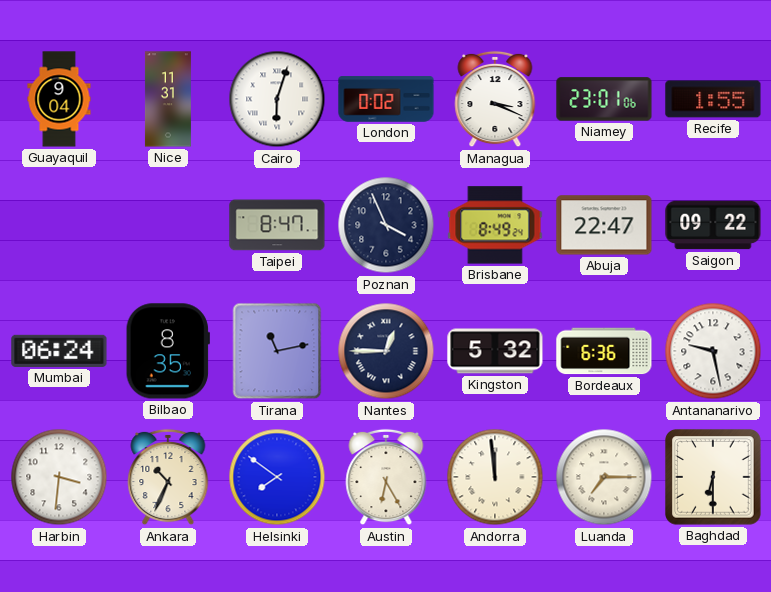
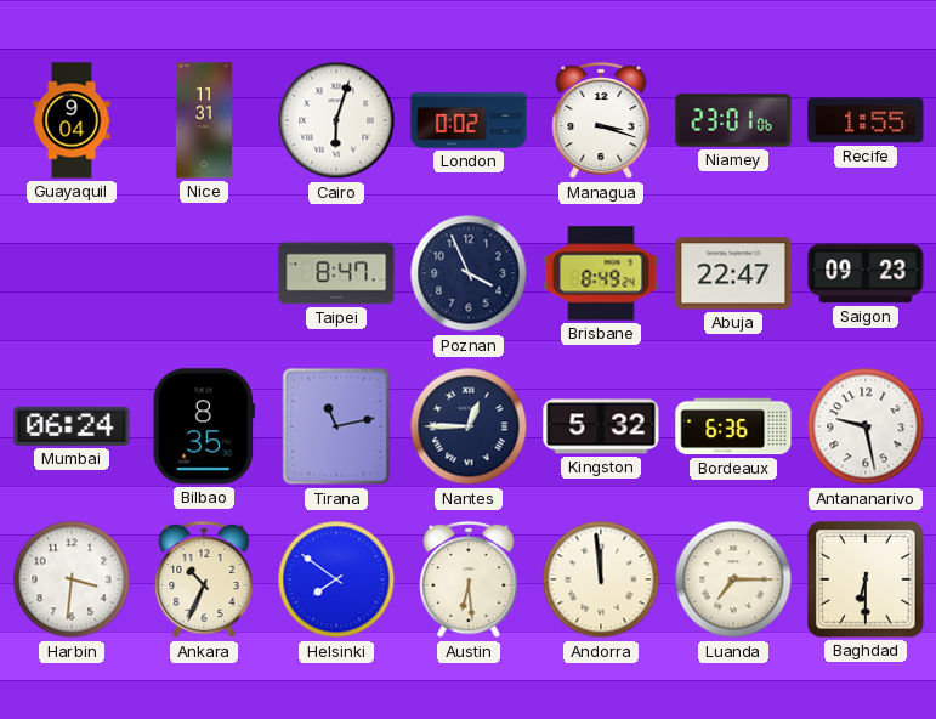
Managua: 3:19 -> 3:18 (601, 120)
Saigon: 09:22 -> 09:23 (866, 273)
Austin: 6:25 -> 6:29 (469, 579)
